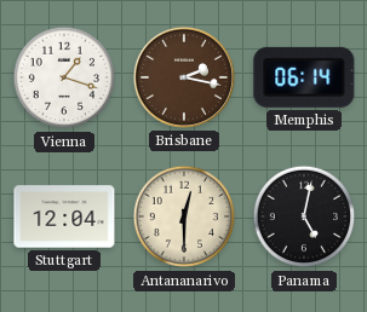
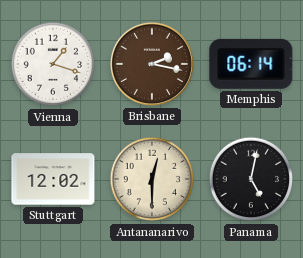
Stuttgart: 12:04 -> 12:02 (53, 179)
